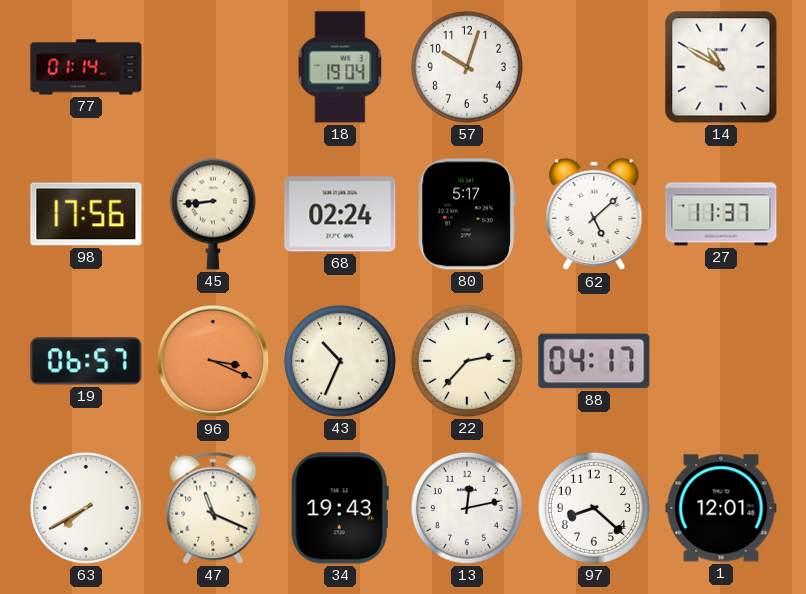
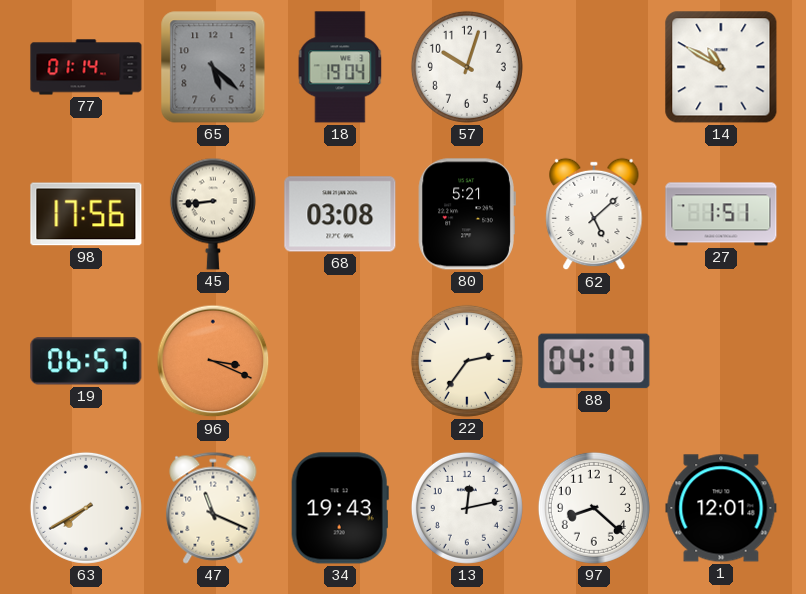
65: none -> 5:22 (213, 67)
68: 02:24 -> 03:08 (340, 214)
80: 5:17 -> 5:21 (467, 214)
27: 11:37 -> 1:51 (721, 214)
43: 10:34 -> none (340, 361)
22: 2:37 -> 2:36 (467, 361)
